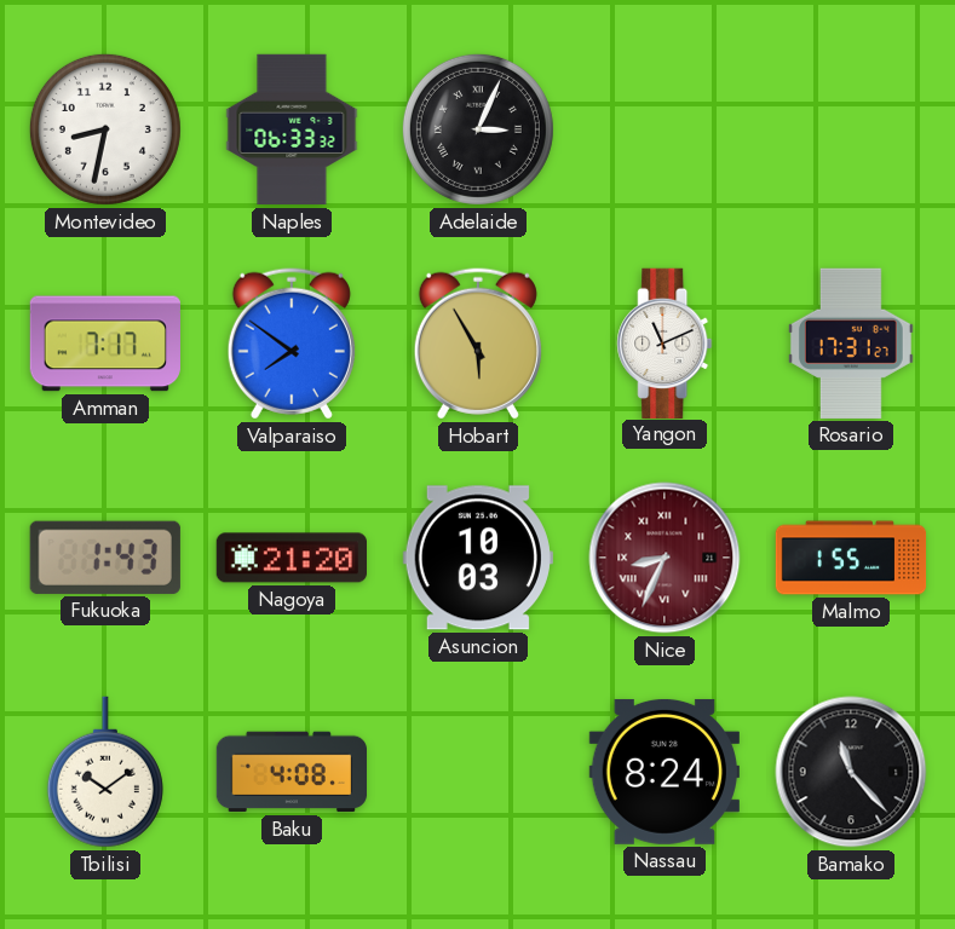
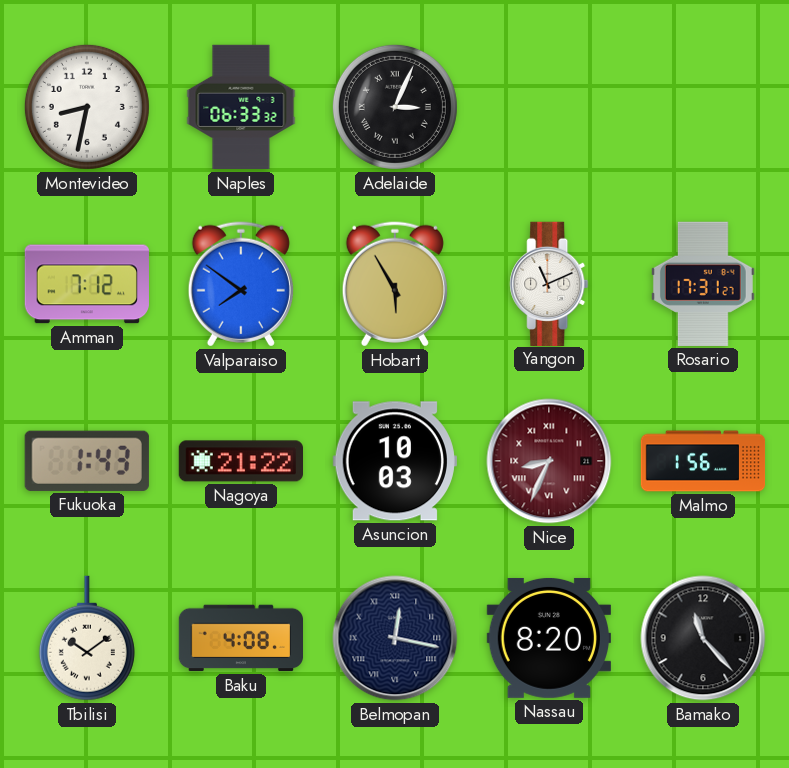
Amman: 7:17 -> 7:12 (87, 284)
Nagoya: 21:20 -> 21:22 (240, 461)
Malmo: 1:55 -> 1:56 (703, 461)
Belmopan: none -> 12:17 (395, 638)
Nassau: 8:24 -> 8:20 (549, 638)
